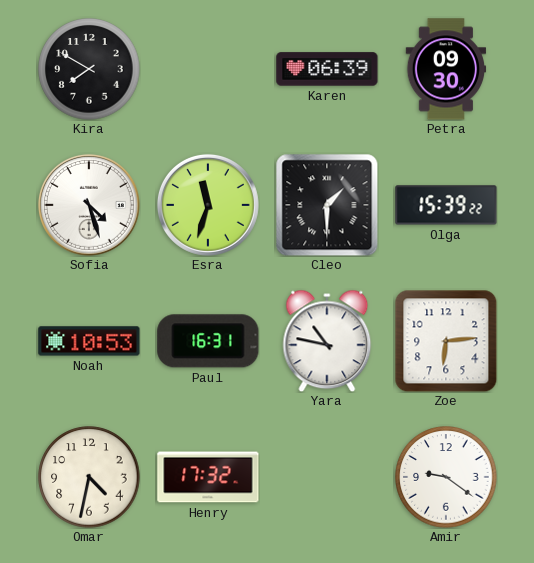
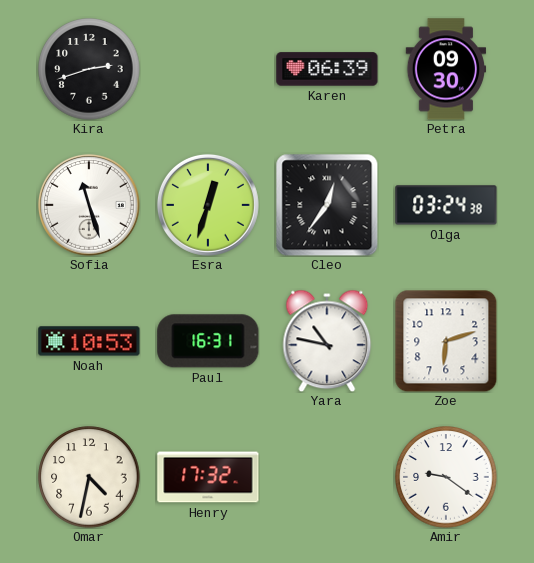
Kira: 7:50 -> 2:42 (89, 69)
Sofia: 4:27 -> 11:27 (89, 205)
Esra: 11:33 -> 12:33 (208, 205)
Cleo: 1:30 -> 12:36 (327, 205)
Olga: 15:39 -> 03:24 (446, 205)
Zoe: 6:14 -> 6:12 (446, 341)
